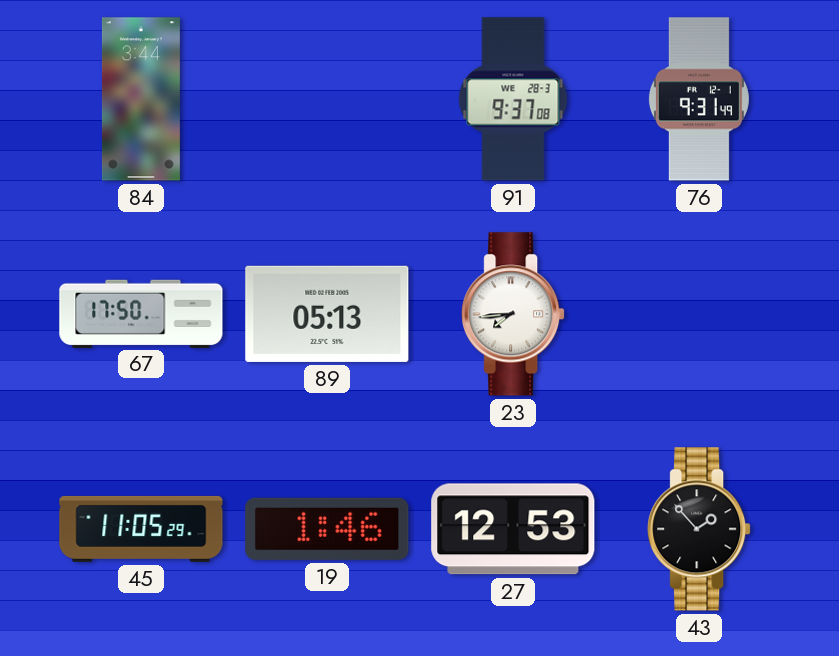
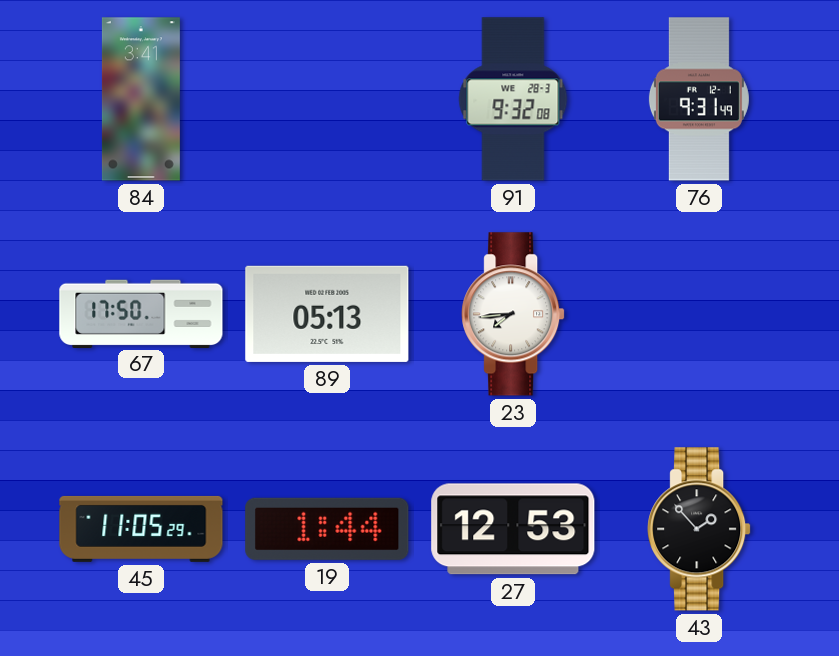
84: 3:44 -> 3:41 (141, 99)
91: 9:37 -> 9:32 (513, 99)
19: 1:46 -> 1:44 (327, 529)
